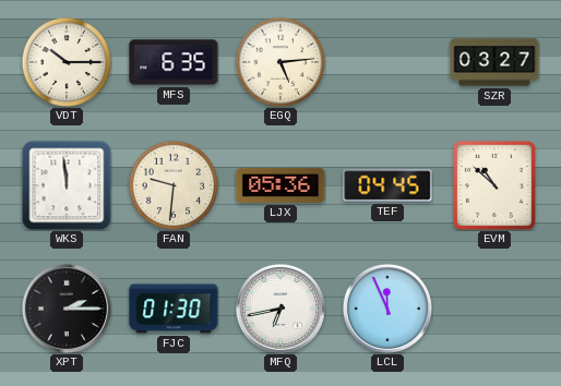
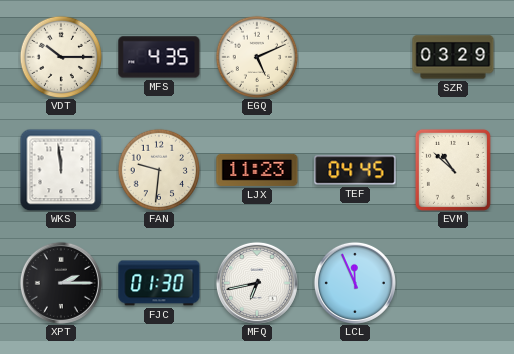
MFS: 6:35 -> 4:35 (159, 57)
EGQ: 5:14 -> 5:11 (257, 57)
SZR: 03:27 -> 03:29 (453, 57)
LJX: 05:36 -> 11:23 (257, 170)
